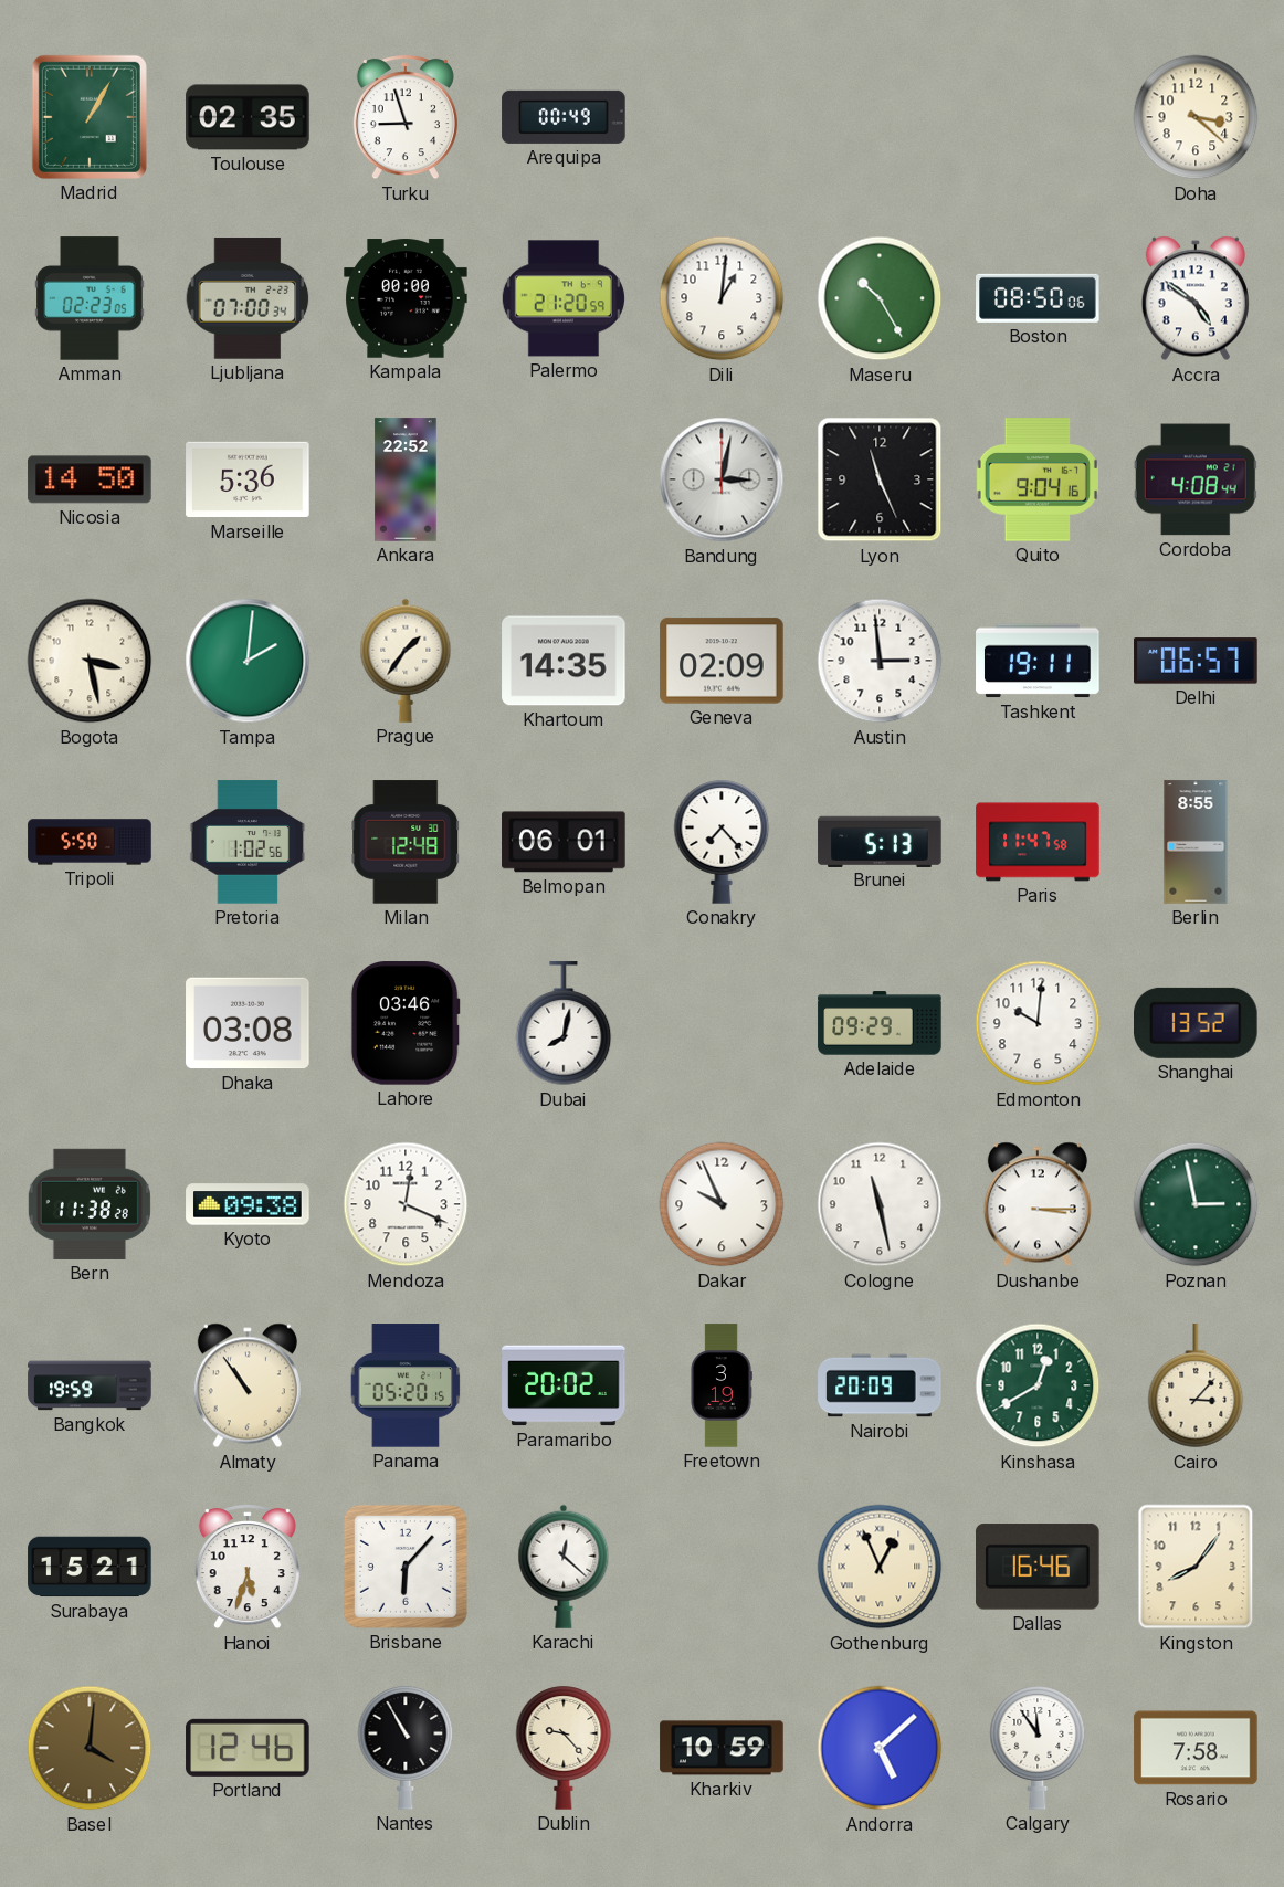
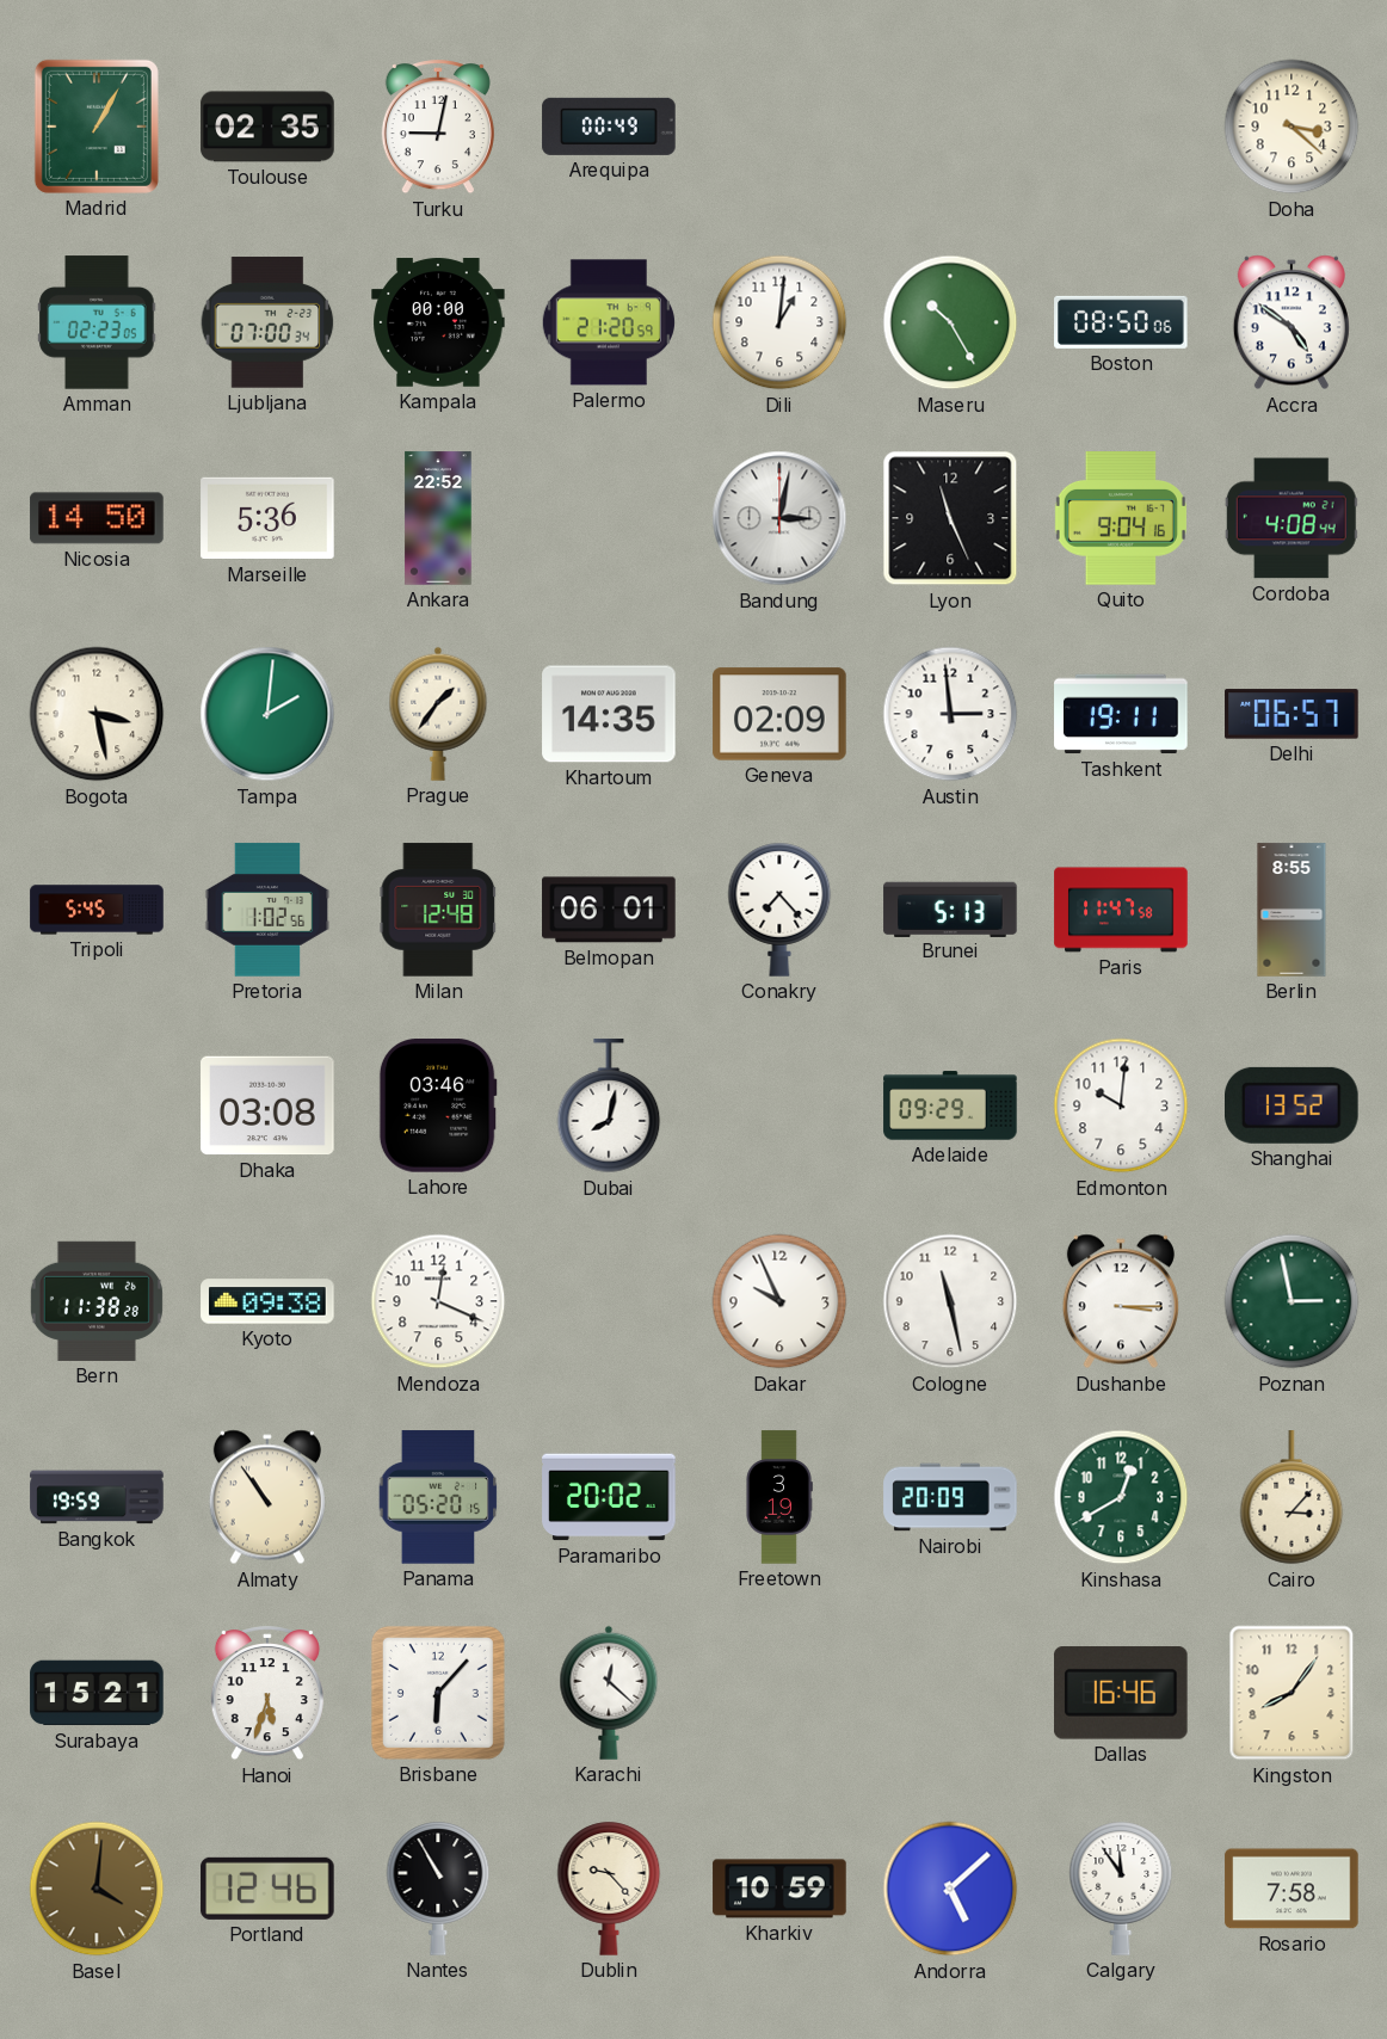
Turku: 8:57 -> 9:02 (438, 128)
Tripoli: 5:50 -> 5:45 (97, 910)
Gothenburg: 12:56 -> none (880, 1567)
